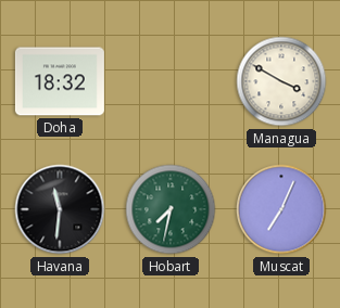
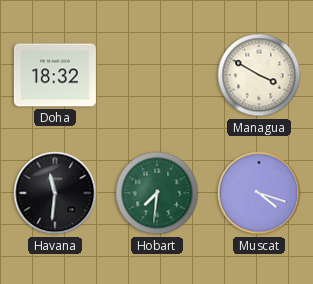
Hobart: 7:32 -> 7:31 (157, 193)
Muscat: 7:04 -> 4:18 (259, 193)
